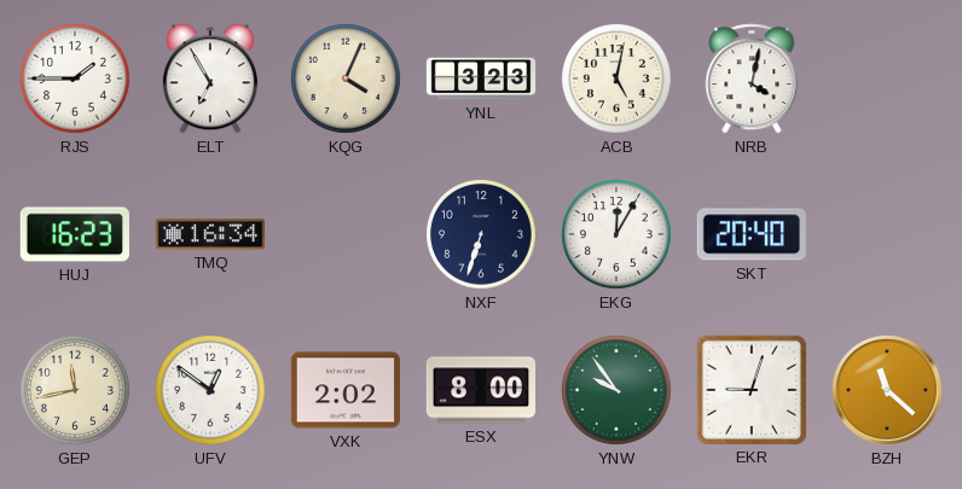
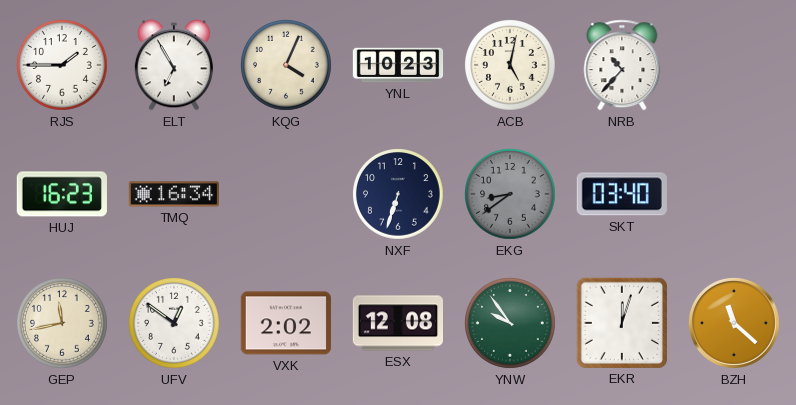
YNL: 3:23 -> 10:23 (398, 65)
NRB: 4:02 -> 10:37 (622, 65)
EKG: 12:05 -> 8:39 (511, 195)
EKG dial: white -> grey (511, 195)
SKT: 20:40 -> 03:40 (622, 194)
ESX: 8:00 -> 12:08 (397, 323)
EKR: 9:03 -> 12:03 (622, 323)
